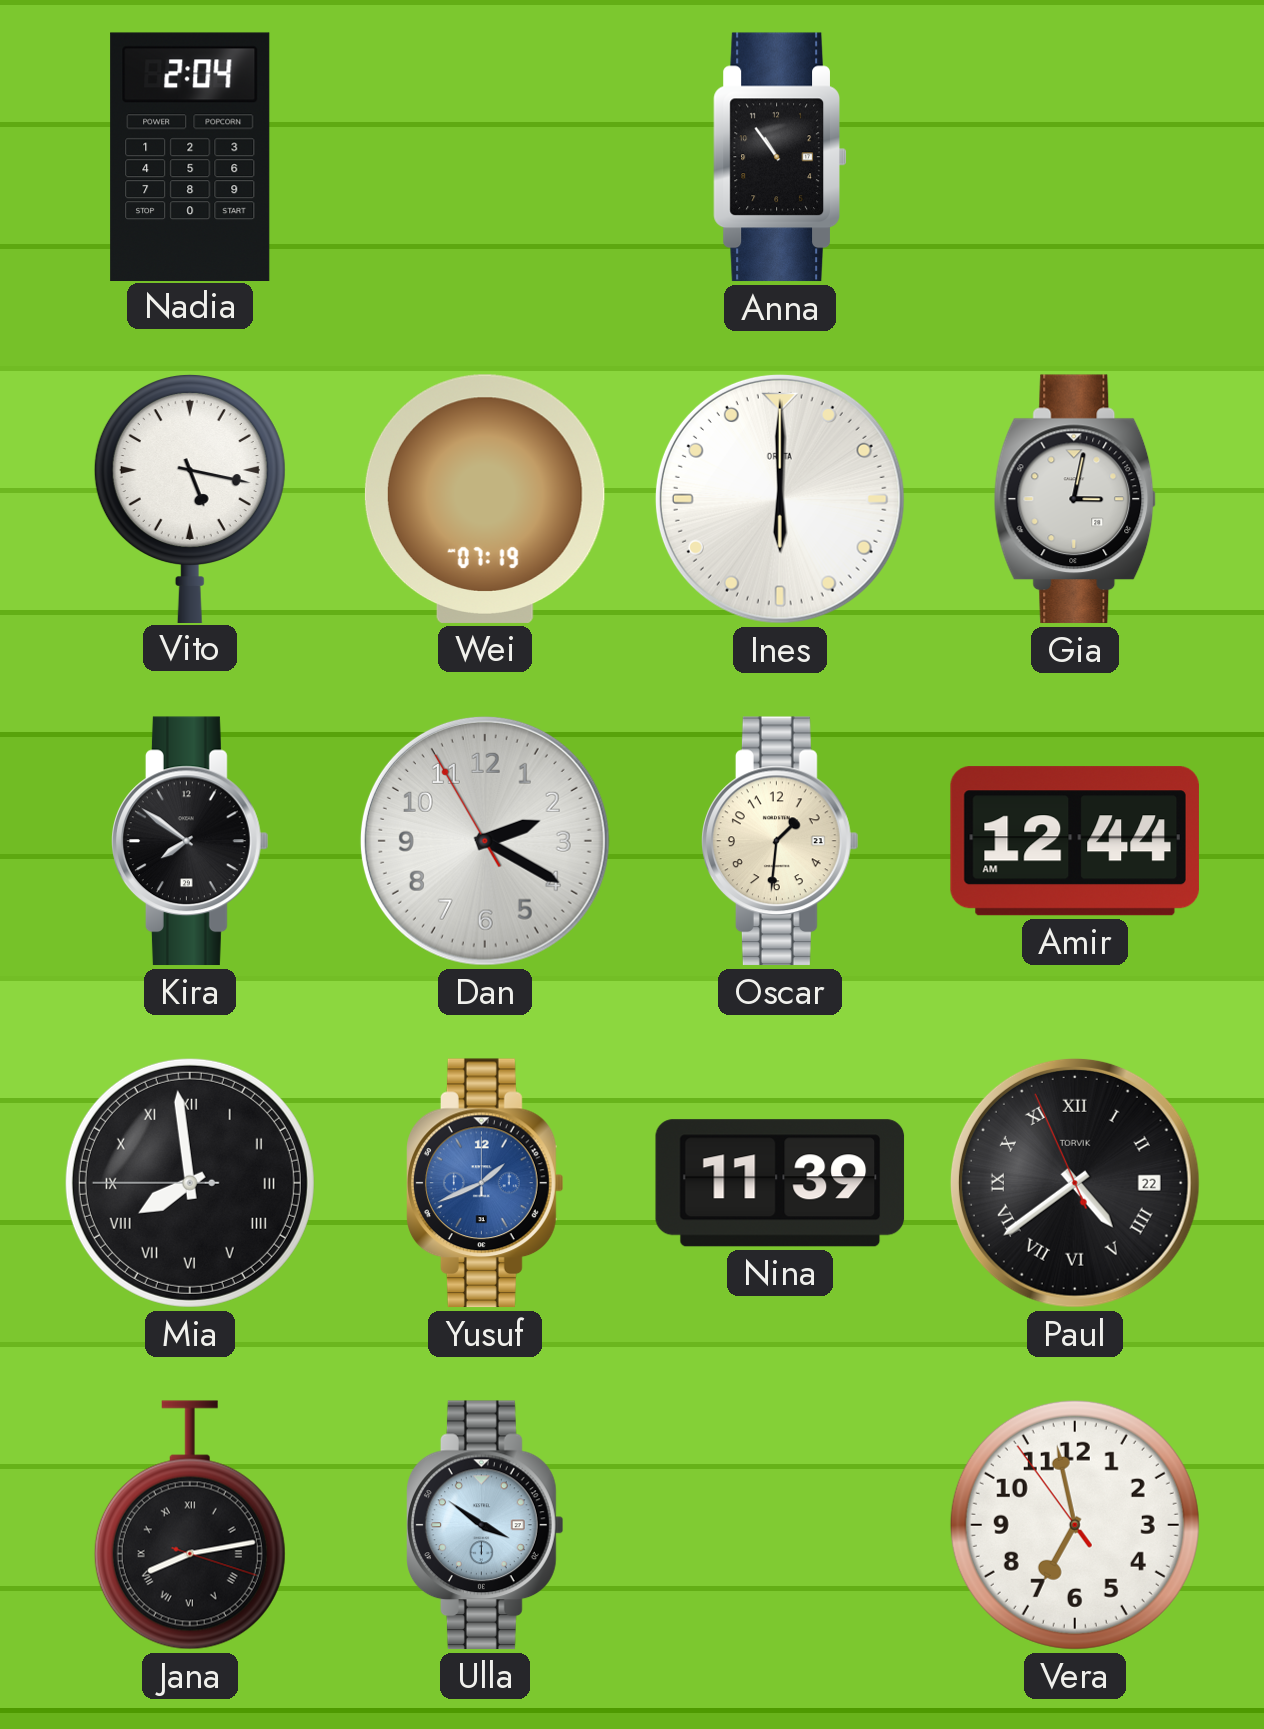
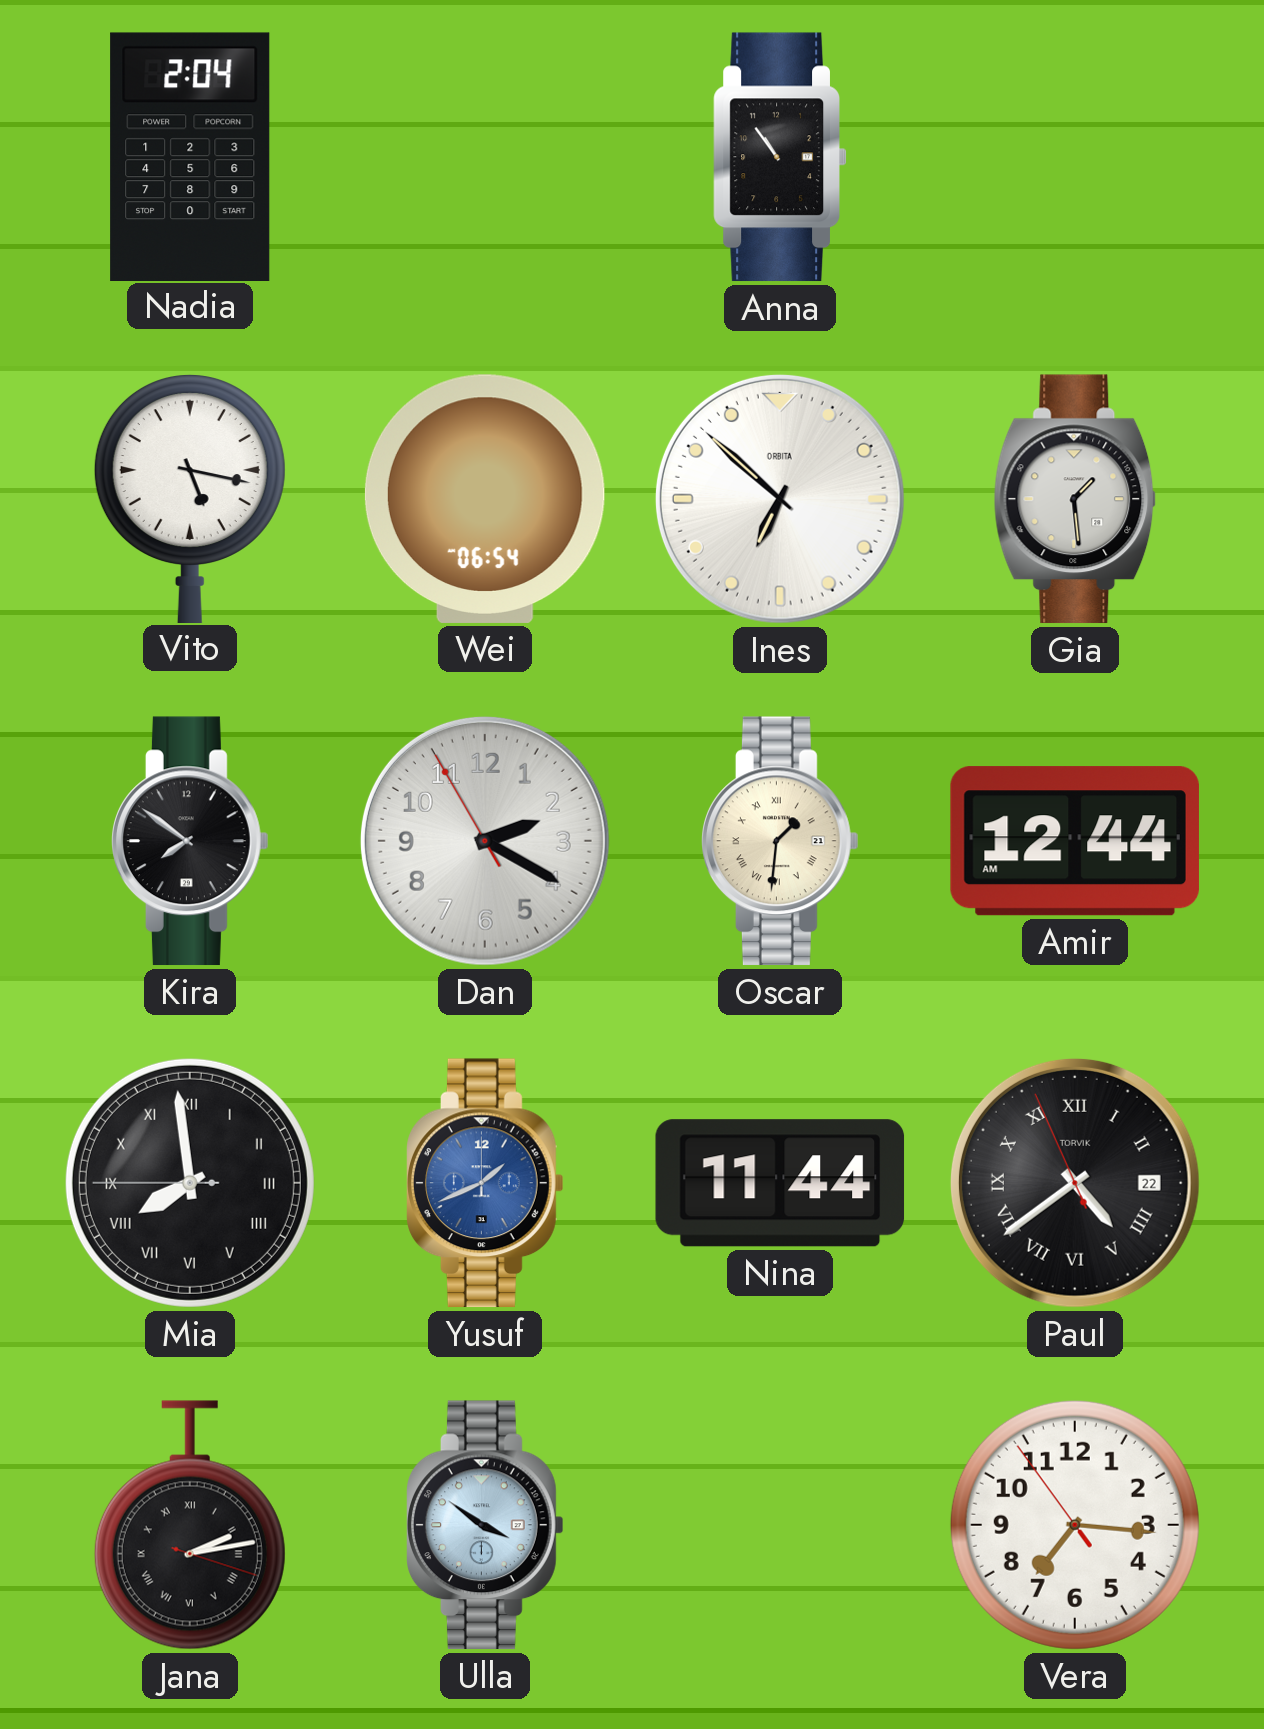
Wei: 07:19 -> 06:54 (485, 499)
Ines: 6:00 -> 6:52 (780, 499)
Gia: 3:02 -> 1:29 (1075, 499)
Oscar numerals: Arabic -> Roman (781, 841)
Nina: 11:39 -> 11:44 (780, 1183)
Jana: 8:13 -> 2:13 (190, 1525)
Vera: 6:57 -> 7:15 (1075, 1525)
